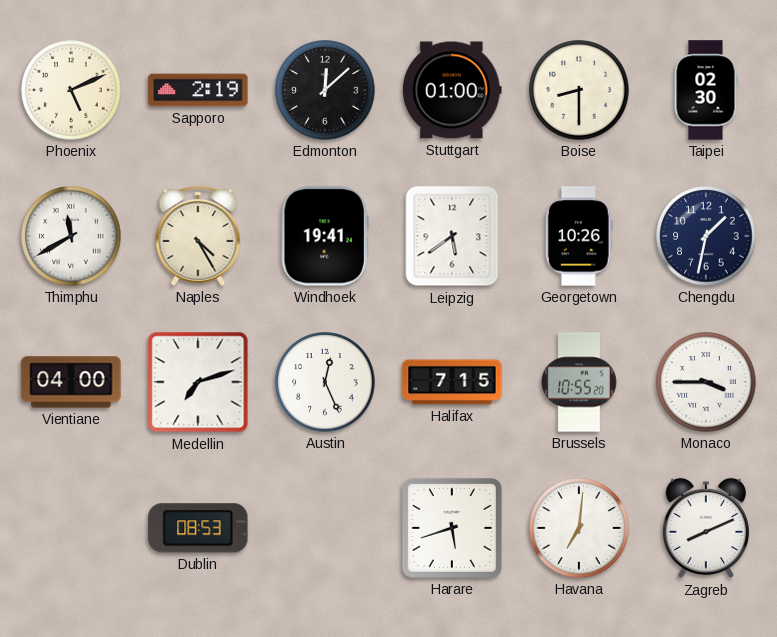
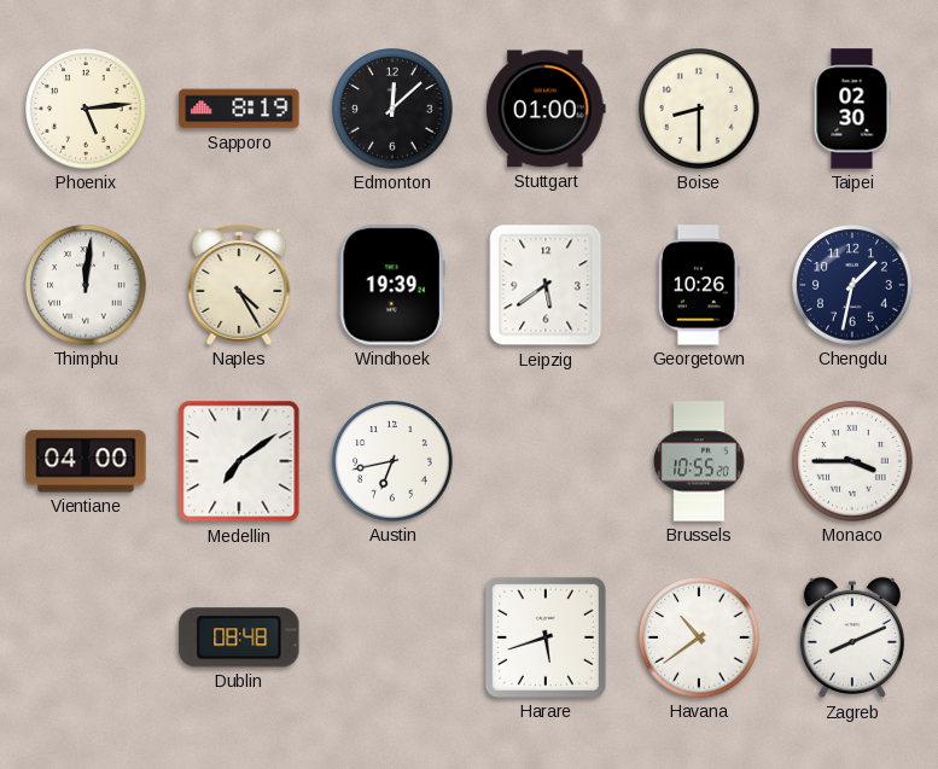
Phoenix: 5:11 -> 5:14 (86, 109)
Sapporo: 2:19 -> 8:19 (239, 109)
Thimphu: 11:40 -> 12:01 (86, 285)
Windhoek: 19:41 -> 19:39 (392, 285)
Medellin: 7:12 -> 7:09 (239, 461)
Austin: 12:26 -> 6:43 (392, 461)
Halifax: 7:15 -> none (452, 382)
Dublin: 08:53 -> 08:48 (239, 637)
Havana: 7:01 -> 10:39 (699, 637)
